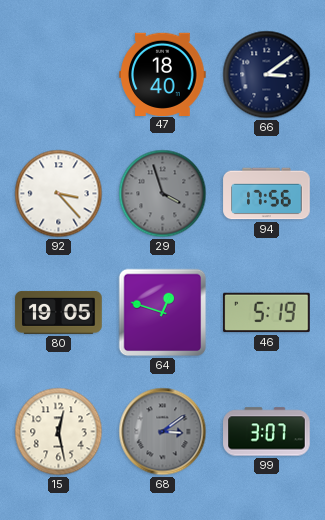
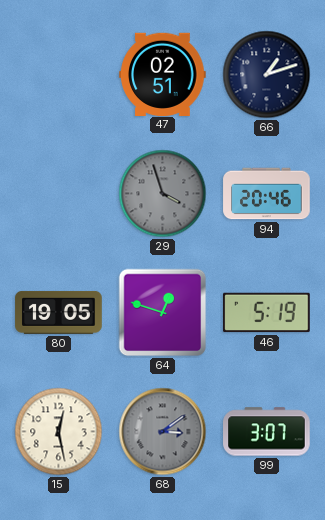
47: 18:40 -> 02:51 (163, 74)
66: 3:09 -> 1:12 (267, 75)
92: 3:23 -> none (59, 194)
94: 17:56 -> 20:46 (267, 194)
